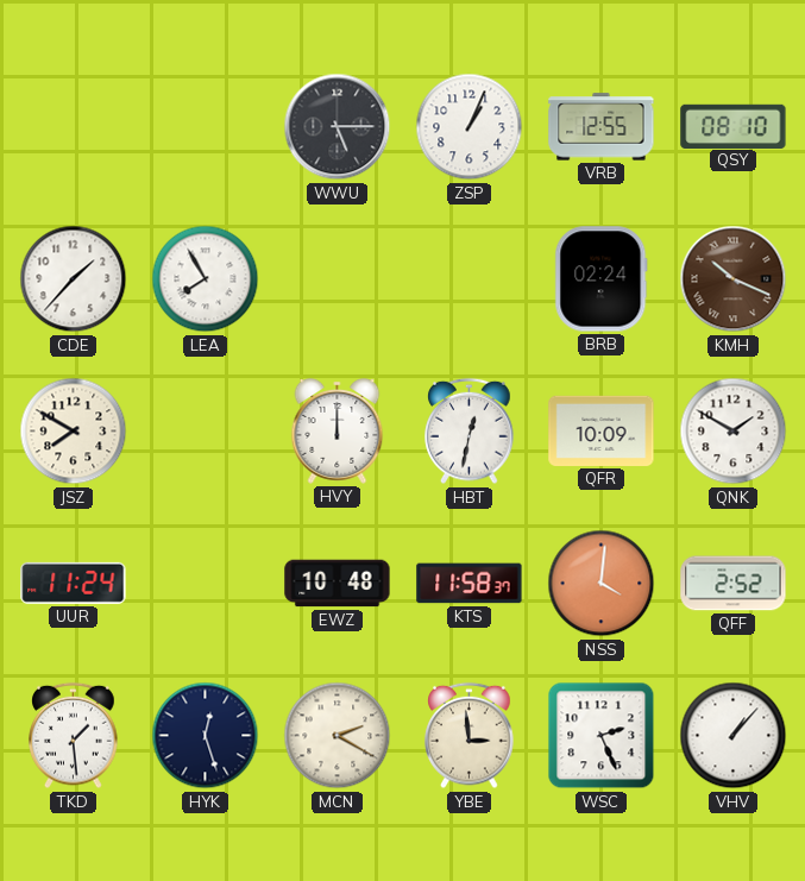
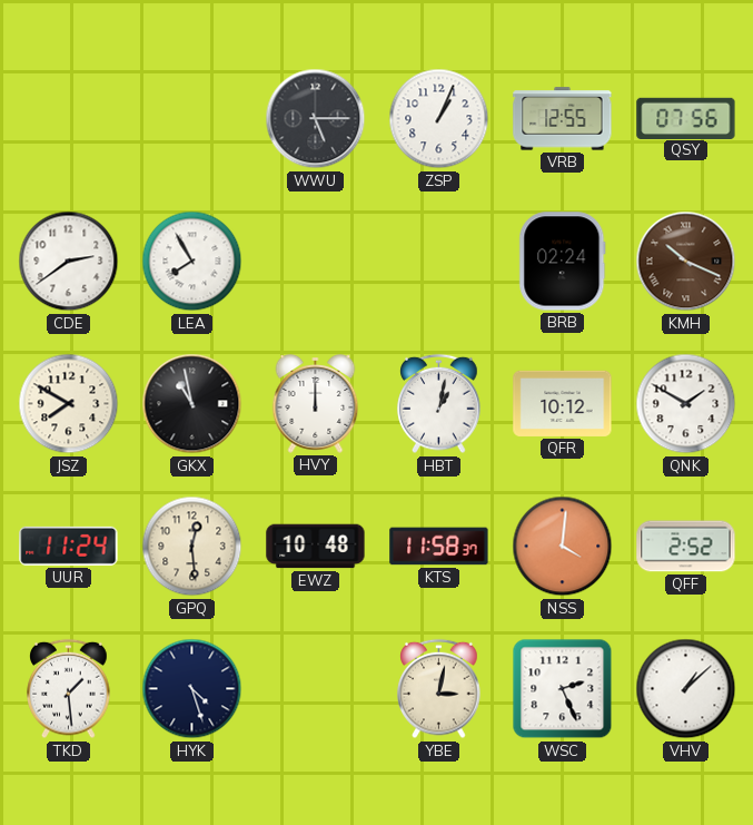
QSY: 08:10 -> 07:56 (686, 118)
CDE: 1:37 -> 2:39 (69, 262)
GKX: none -> 10:58 (192, 404)
HBT: 12:32 -> 1:02 (439, 404)
QFR: 10:09 -> 10:12 (563, 403)
GPQ: none -> 12:29 (192, 547)
HYK: 12:27 -> 4:27 (192, 689)
MCN: 2:20 -> none (338, 736)
YBE: 2:59 -> 3:02 (439, 689)
VHV: 1:07 -> 1:08 (686, 689)
